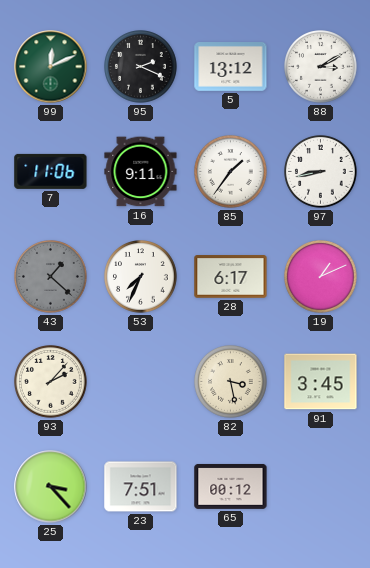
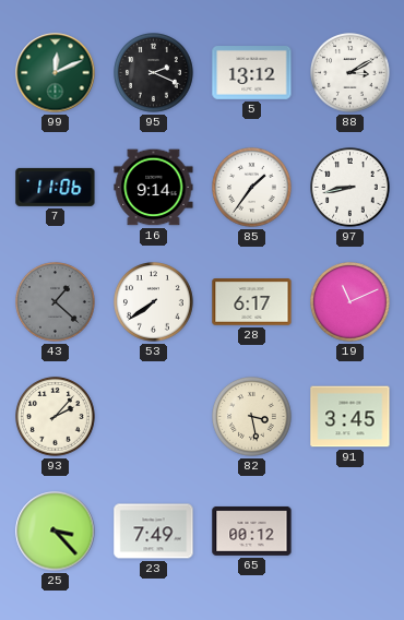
16: 9:11 -> 9:14 (154, 188)
53: 7:34 -> 7:39 (154, 302)
19: 1:11 -> 11:11 (350, 302)
23: 7:51 -> 7:49 (154, 532)
